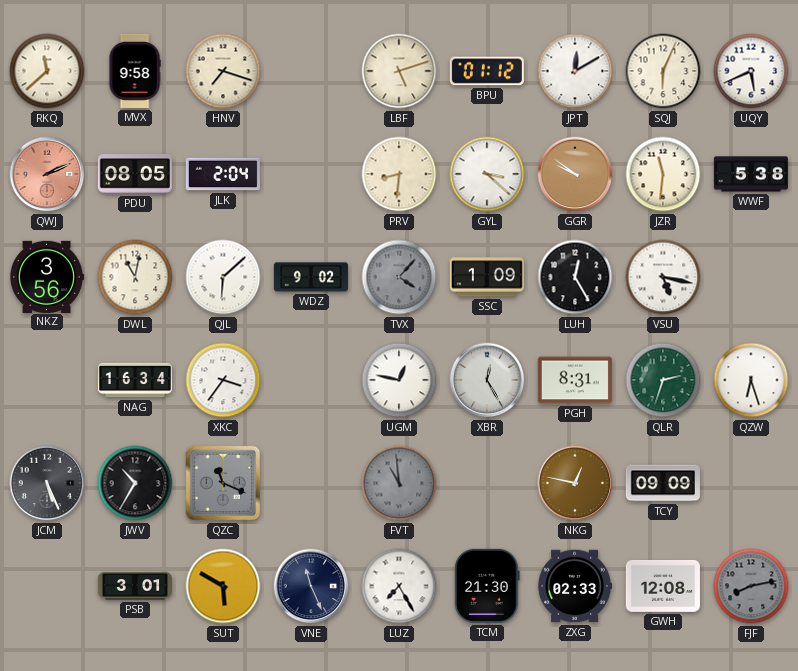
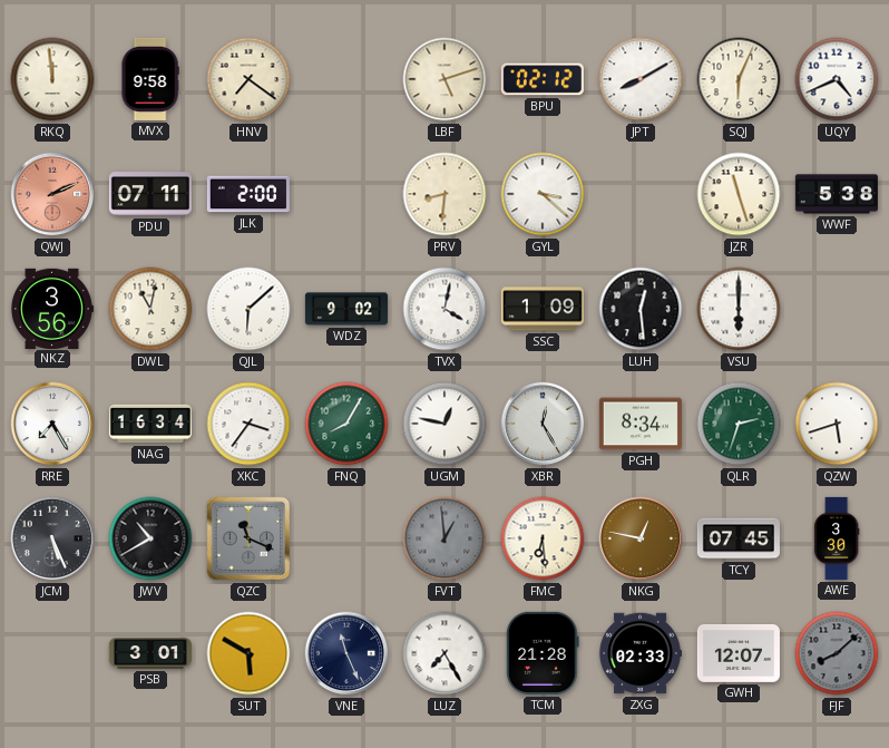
RKQ: 11:38 -> 11:59 (52, 79)
HNV: 7:18 -> 7:21 (248, 79)
BPU: 01:12 -> 02:12 (543, 79)
JPT: 12:10 -> 8:10 (641, 79)
UQY: 5:41 -> 4:41 (837, 79)
PDU: 08:05 -> 07:11 (150, 194)
JLK: 2:04 -> 2:00 (248, 194)
GGR: 9:51 -> none (575, 174)
JZR: 11:31 -> 11:27 (739, 194)
TVX: 4:07 -> 4:02 (444, 309)
TVX dial: grey -> white (444, 309)
LUH: 12:25 -> 12:29 (641, 309)
VSU: 5:17 -> 6:00 (739, 309)
RRE: none -> 7:25 (52, 424)
FNQ: none -> 8:05 (346, 424)
PGH: 8:31 -> 8:34 (641, 424)
QZW: 6:27 -> 5:42 (837, 424)
JWV: 10:35 -> 10:40 (150, 538)
FVT: 10:59 -> 12:59 (444, 538)
FMC: none -> 6:29 (543, 538)
TCY: 09:09 -> 07:45 (739, 538)
AWE: none -> 3:30 (837, 538)
TCM: 21:30 -> 21:28 (543, 653)
GWH: 12:08 -> 12:07 (739, 653)
FJF: 8:13 -> 8:08 (837, 653)
